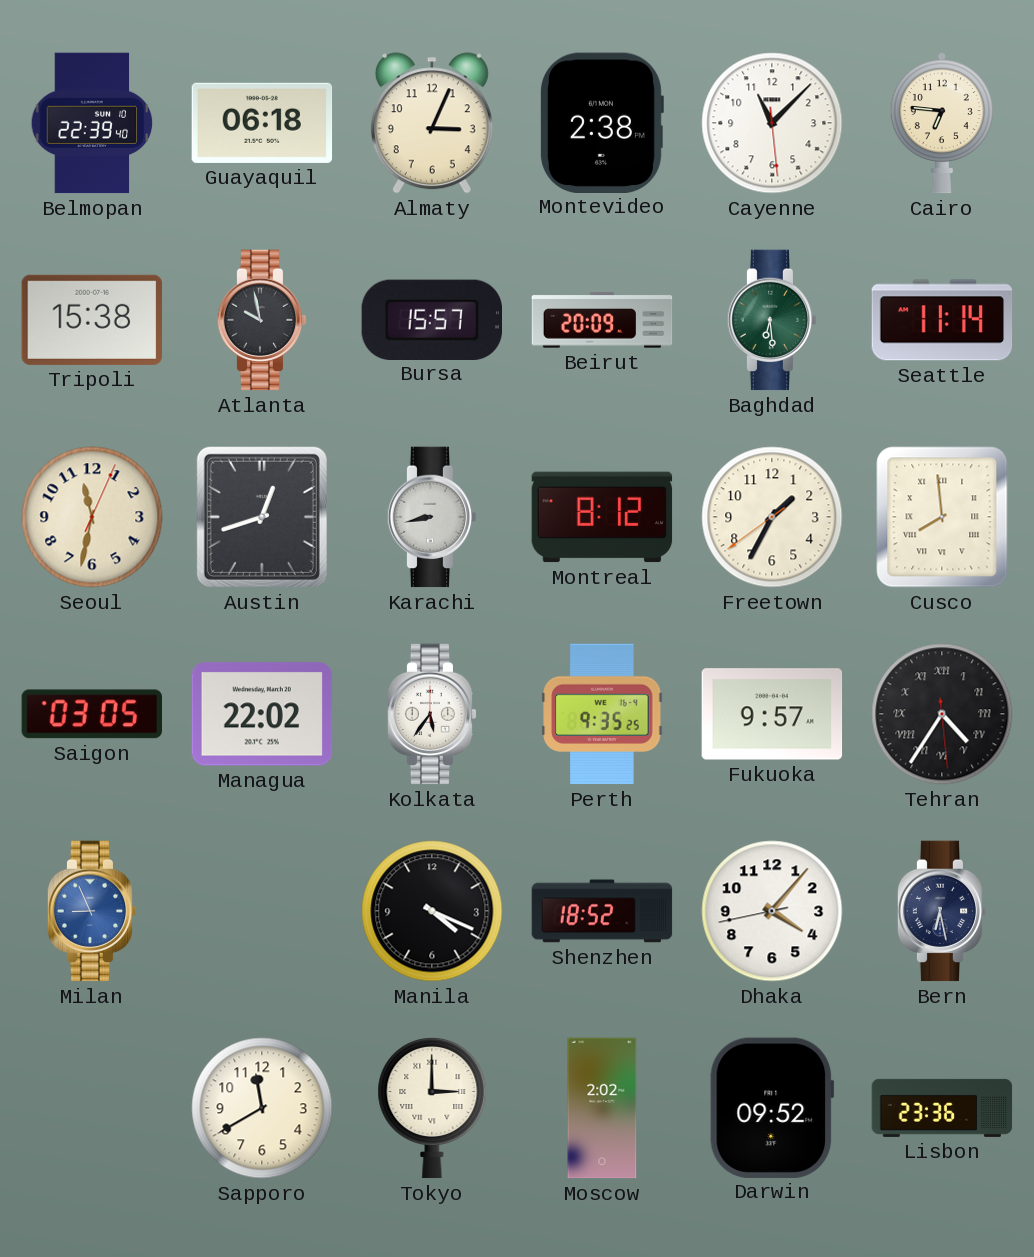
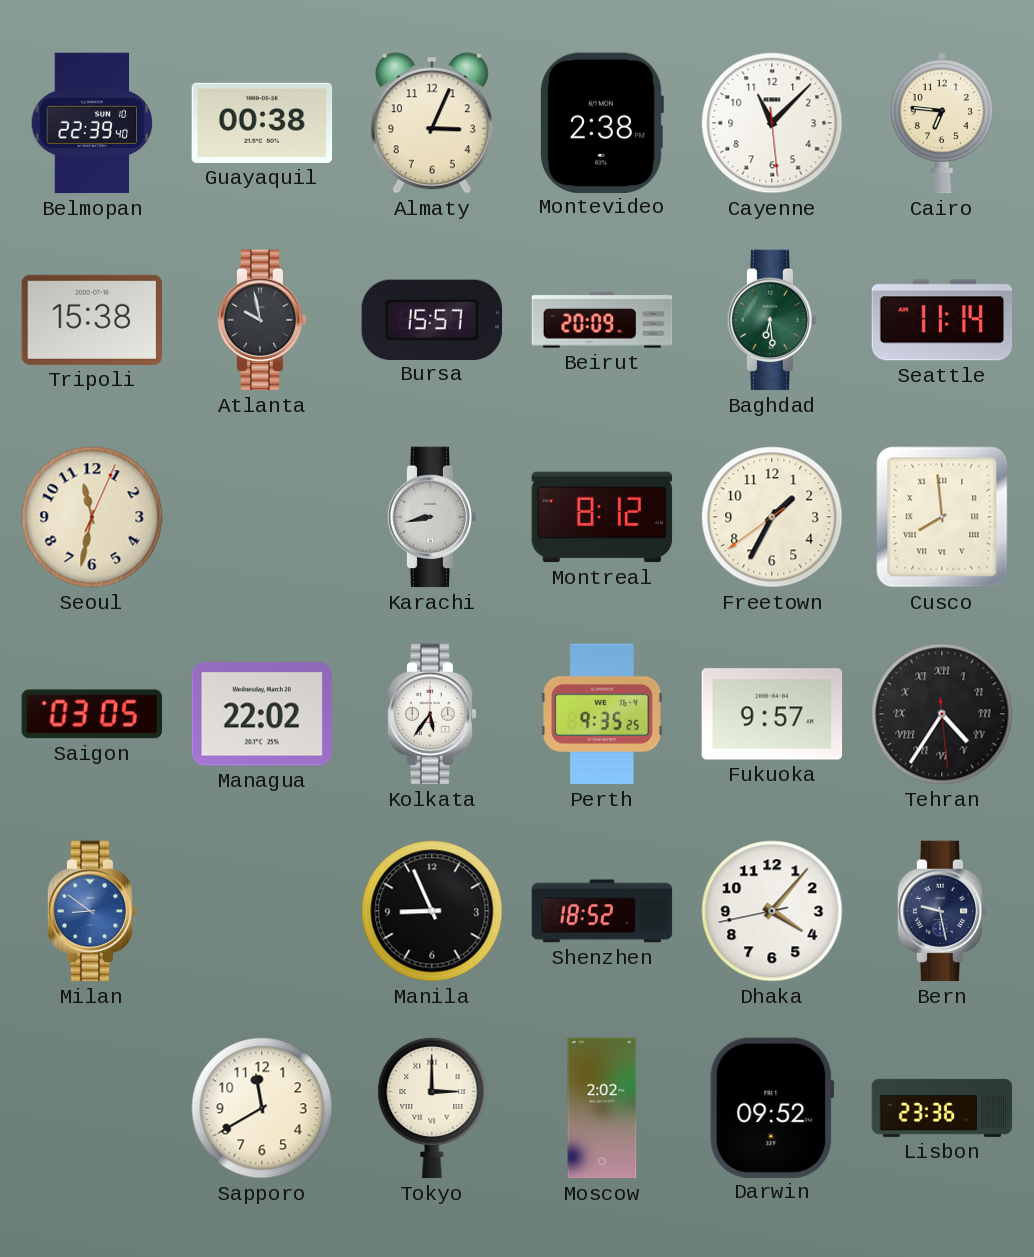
Guayaquil: 06:18 -> 00:38 (262, 123)
Austin: 12:42 -> none (262, 517)
Milan: 8:56 -> 8:51 (92, 911)
Manila: 4:19 -> 8:56 (432, 911)
Bern: 6:28 -> 9:28 (942, 911)
